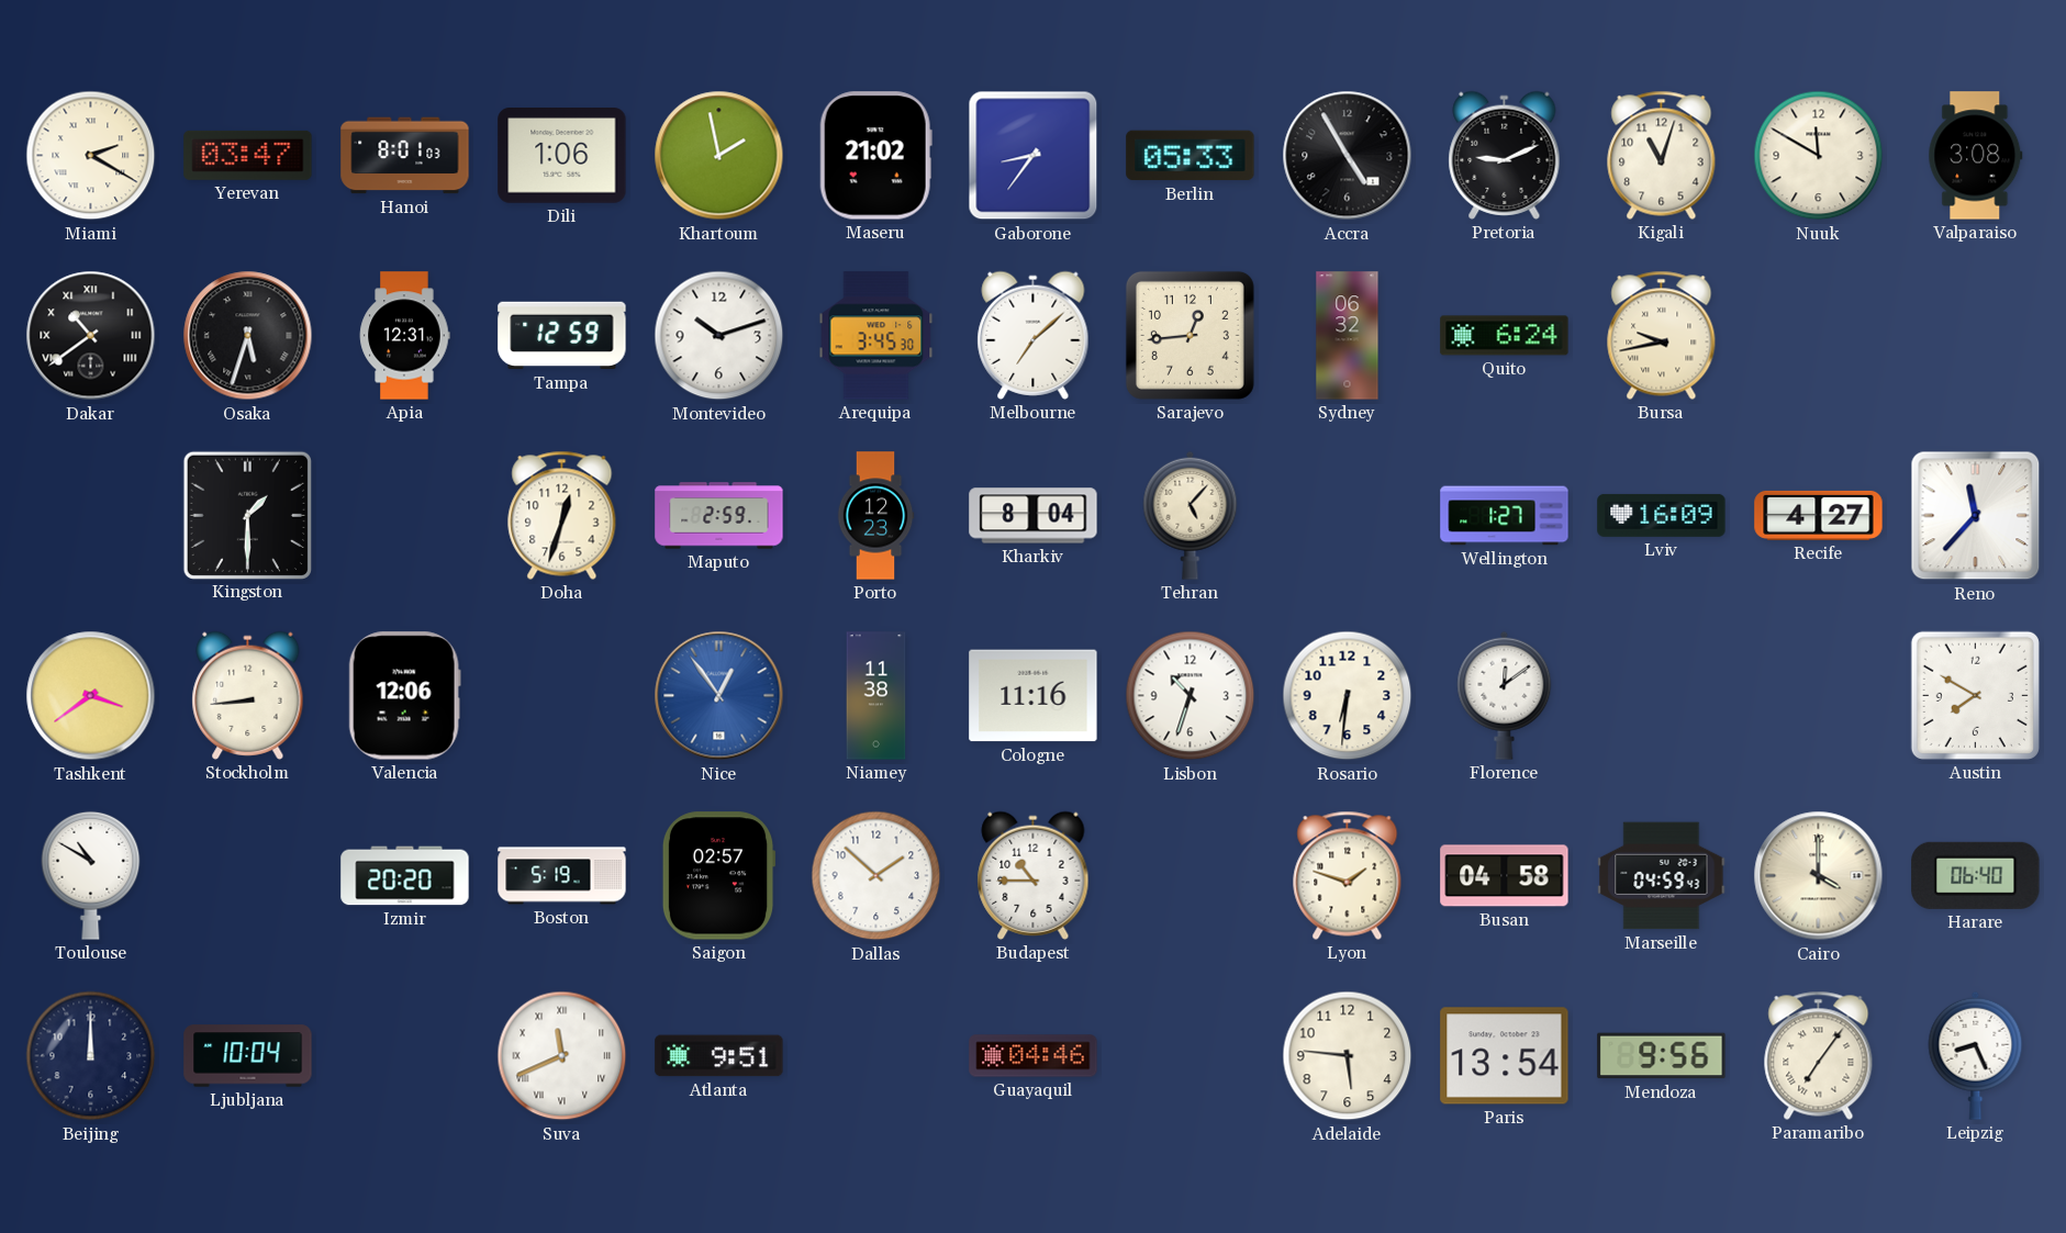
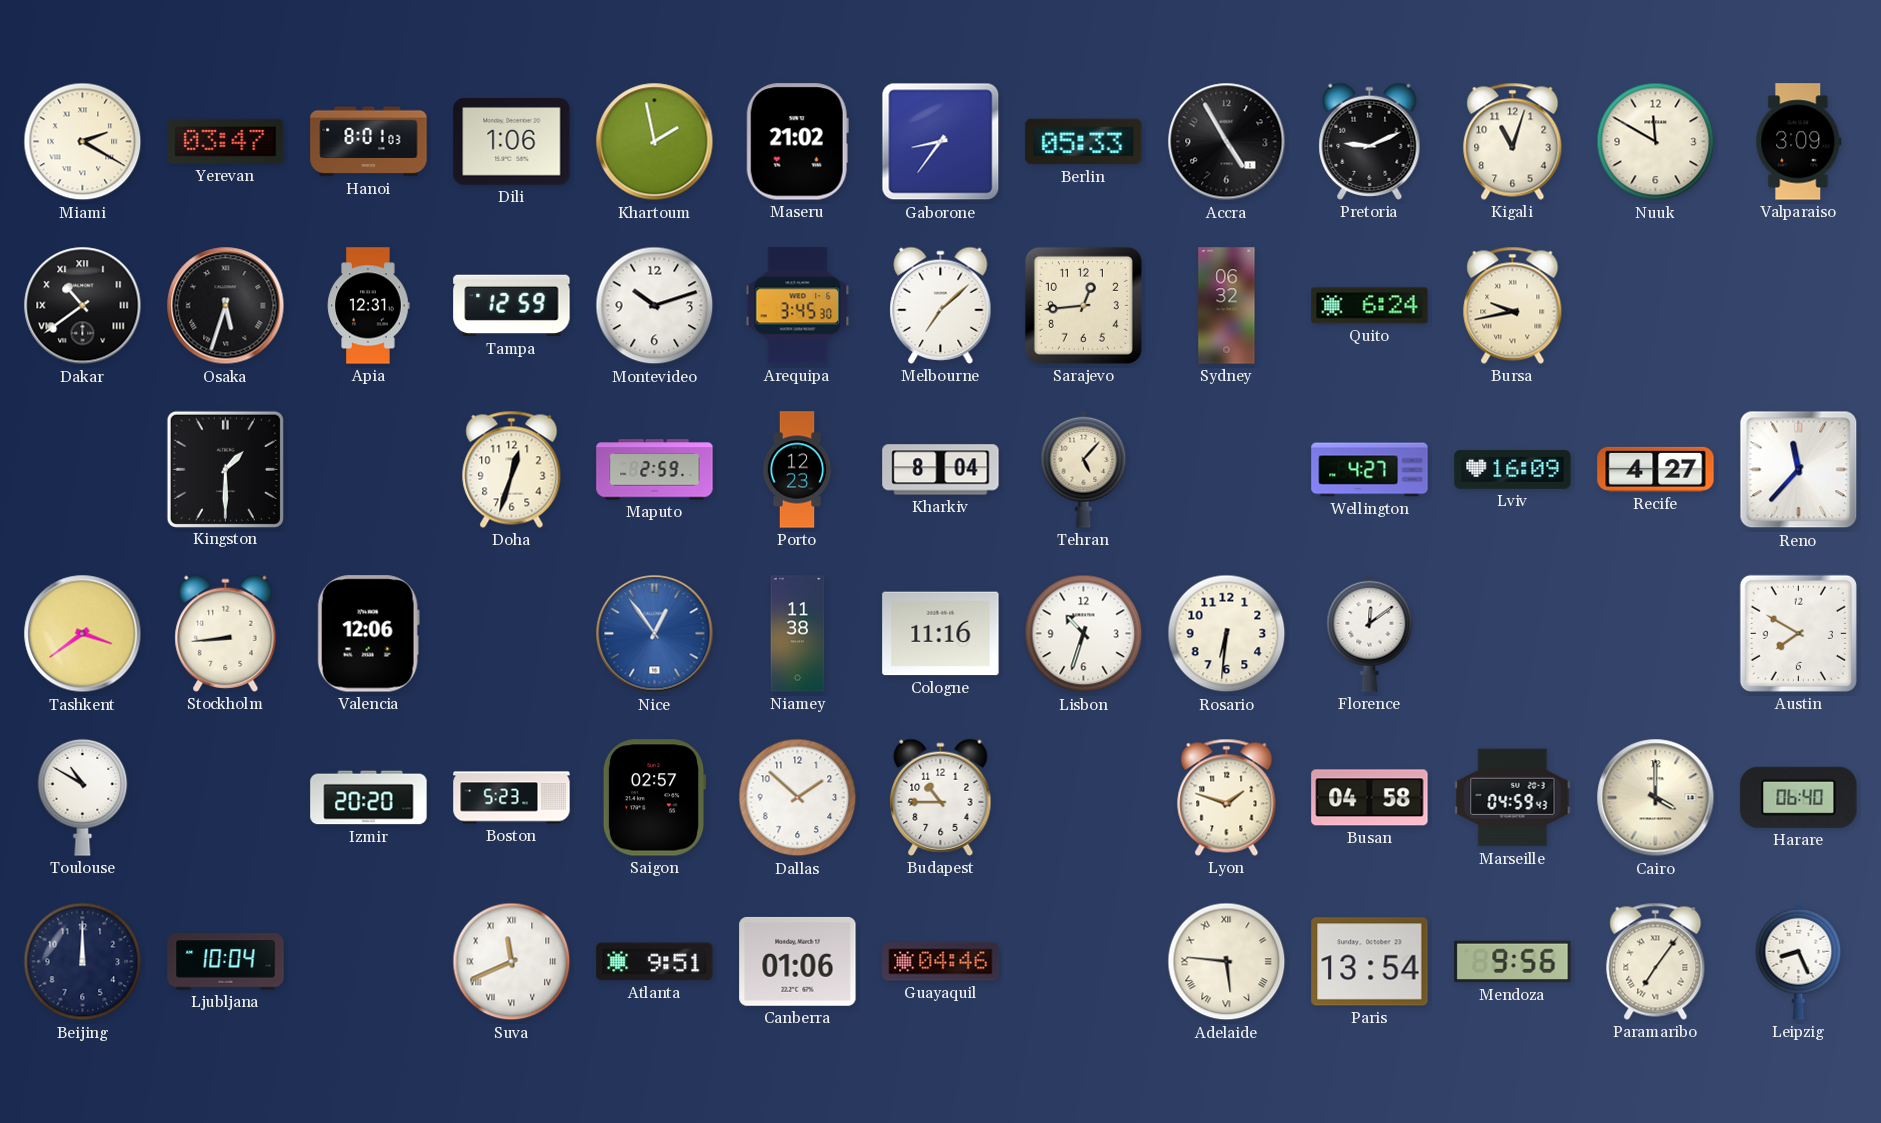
Valparaiso: 3:08 -> 3:09 (1799, 142)
Wellington: 1:27 -> 4:27 (1370, 470)
Boston: 5:19 -> 5:23 (512, 798)
Canberra: none -> 01:06 (798, 961)
Adelaide numerals: Arabic -> Roman (1227, 962)
